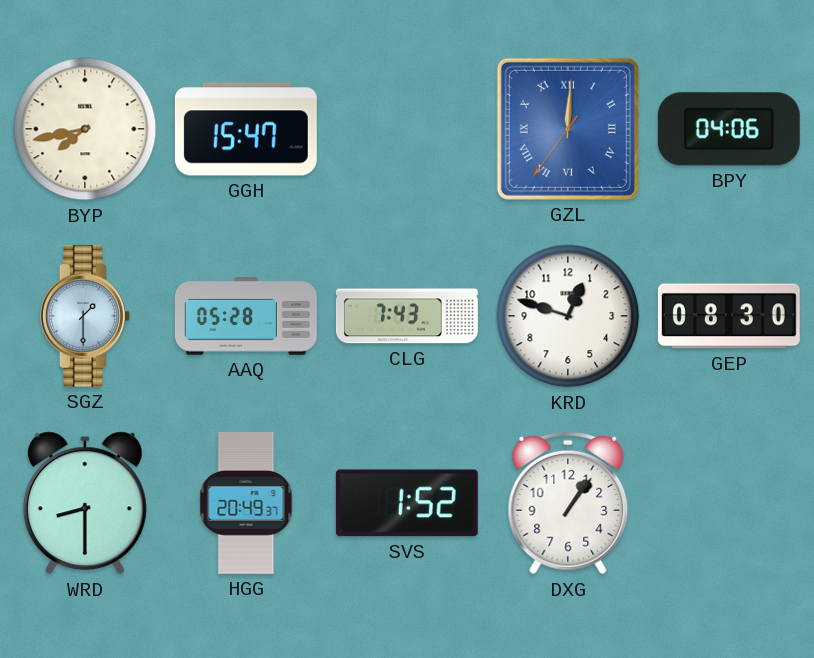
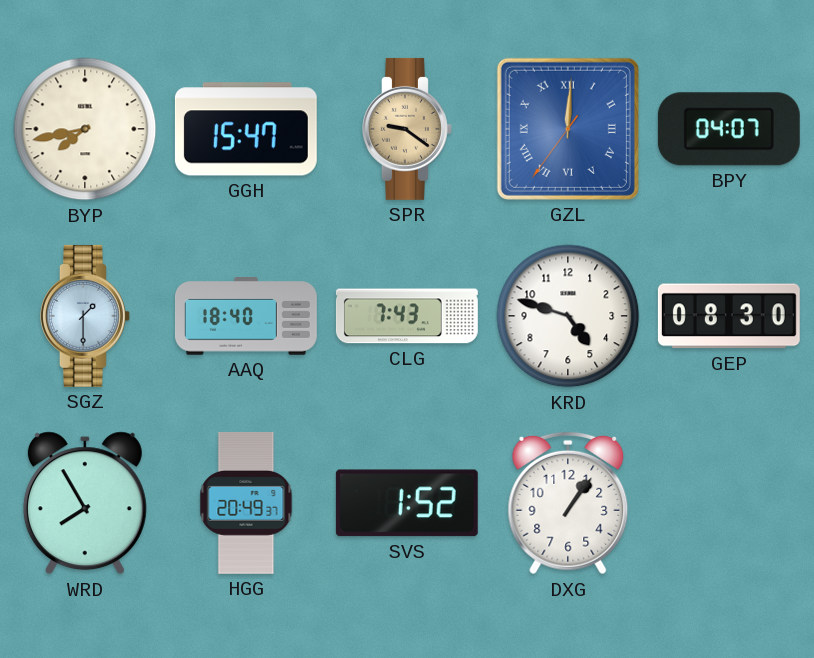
SPR: none -> 9:21 (407, 129)
BPY: 04:06 -> 04:07 (729, 129)
AAQ: 05:28 -> 18:40 (246, 317)
KRD: 12:48 -> 4:48 (568, 316)
WRD: 8:30 -> 7:55 (85, 503)
